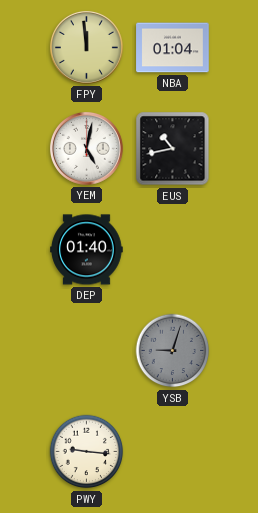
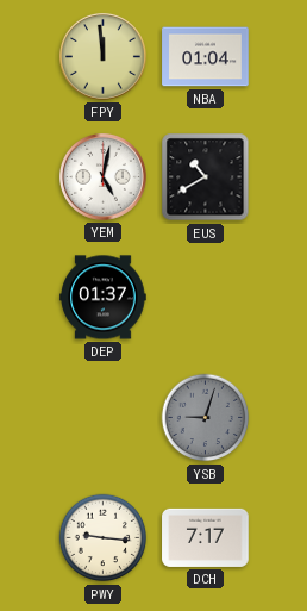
EUS: 10:43 -> 10:40 (206, 177)
DEP: 01:40 -> 01:37 (104, 298)
DCH: none -> 7:17 (206, 537)
